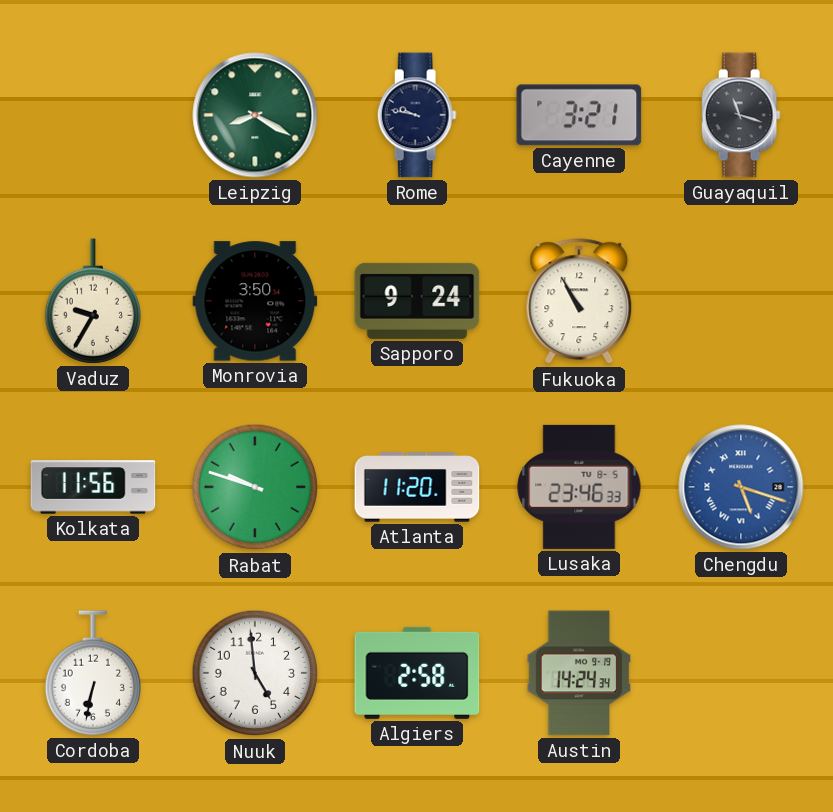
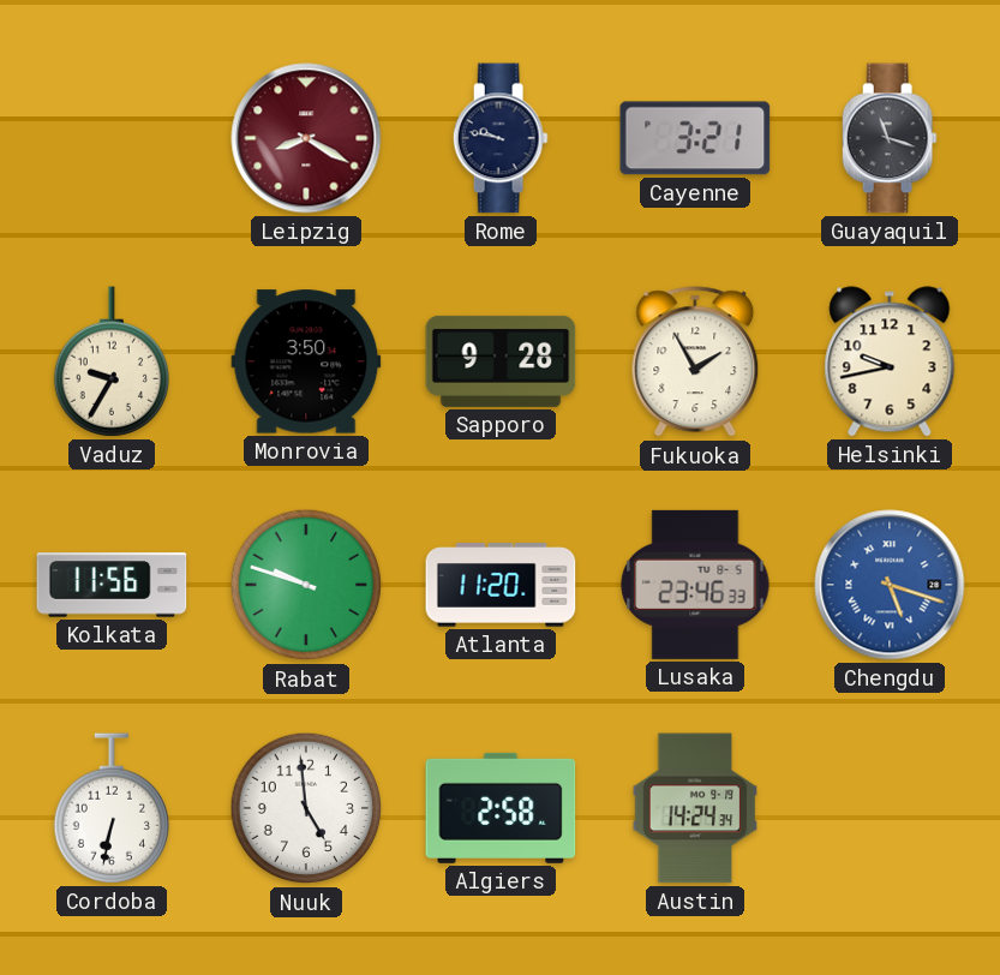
Leipzig dial: green -> burgundy (306, 138)
Sapporo: 9:24 -> 9:28 (501, 361)
Fukuoka: 10:55 -> 1:55 (695, 363)
Helsinki: none -> 9:43 (890, 361)
